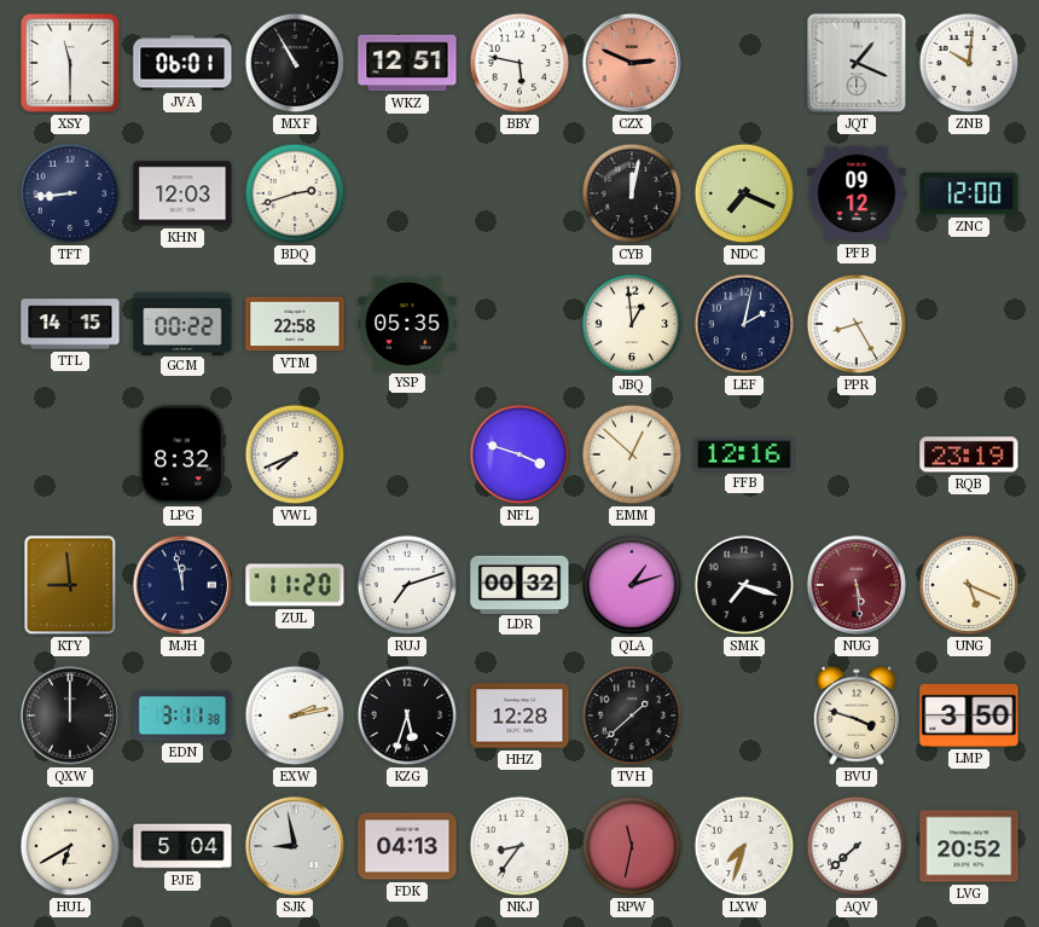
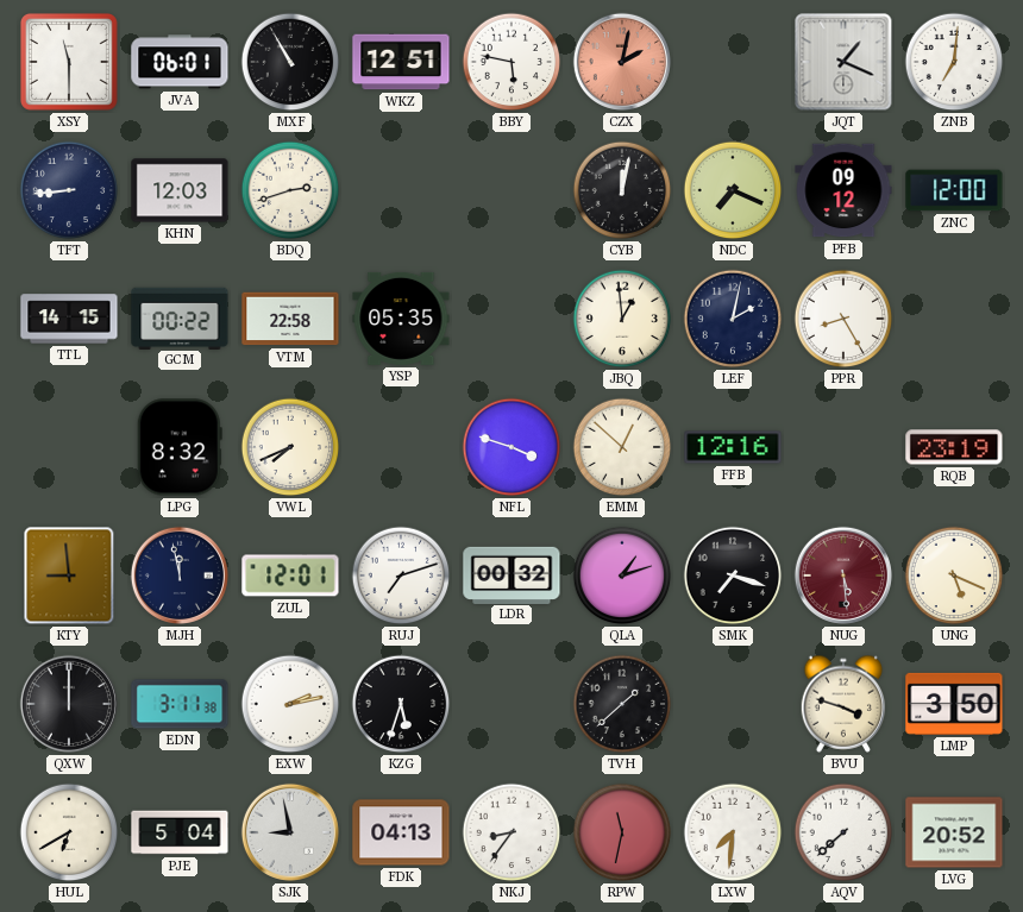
CZX: 2:49 -> 2:02 (622, 62)
ZNB: 10:01 -> 7:01 (954, 62)
ZUL: 11:20 -> 12:01 (290, 575)
HHZ: 12:28 -> none (519, 715)
LXW: 7:33 -> 7:31 (733, 832)
